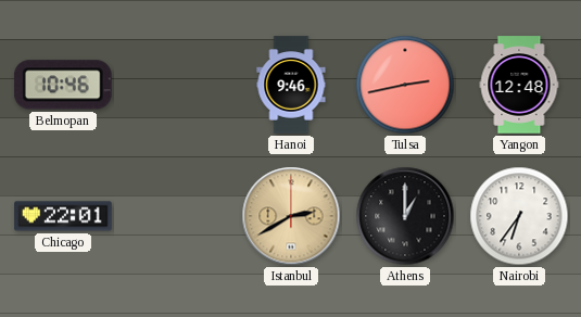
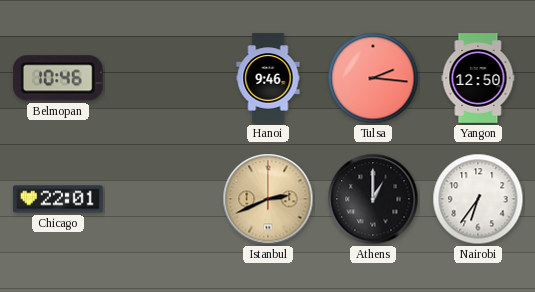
Tulsa: 2:43 -> 2:16 (373, 78)
Yangon: 12:48 -> 12:50 (478, 78)
Istanbul: 2:40 -> 2:41 (268, 199)
